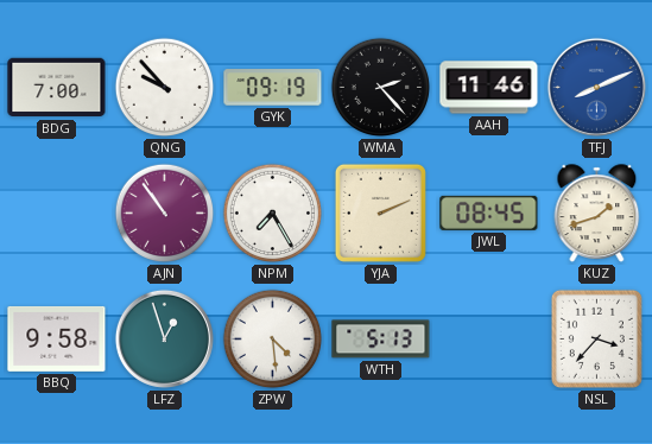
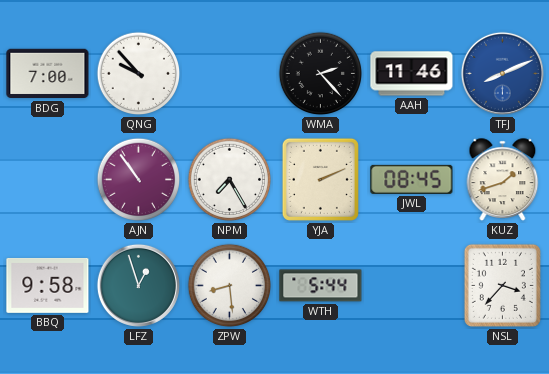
GYK: 09:19 -> none (273, 88)
ZPW: 4:29 -> 8:29 (230, 286)
WTH: 5:13 -> 5:44 (321, 286)
